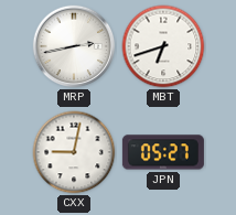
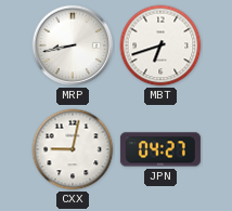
MRP: 2:43 -> 8:43 (73, 45)
JPN: 05:27 -> 04:27 (160, 149)
